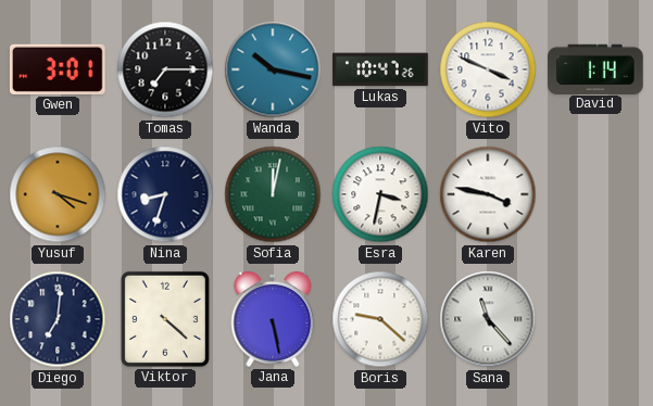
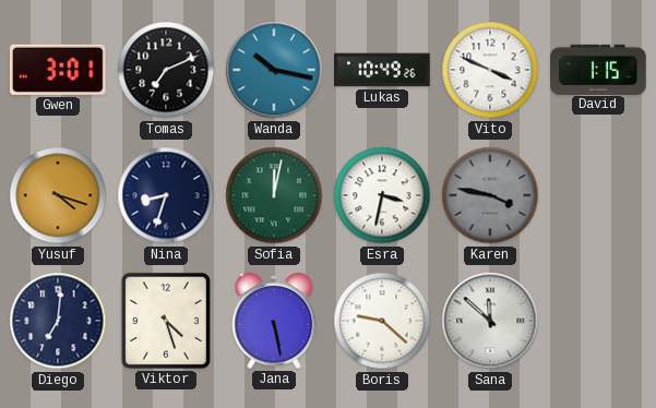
Tomas: 7:15 -> 7:11 (166, 70)
Lukas: 10:47 -> 10:49 (382, 70)
David: 1:14 -> 1:15 (598, 69)
Karen dial: white -> grey (490, 195)
Viktor: 4:22 -> 4:27 (166, 321)
Sana: 11:23 -> 11:52 (490, 321)
